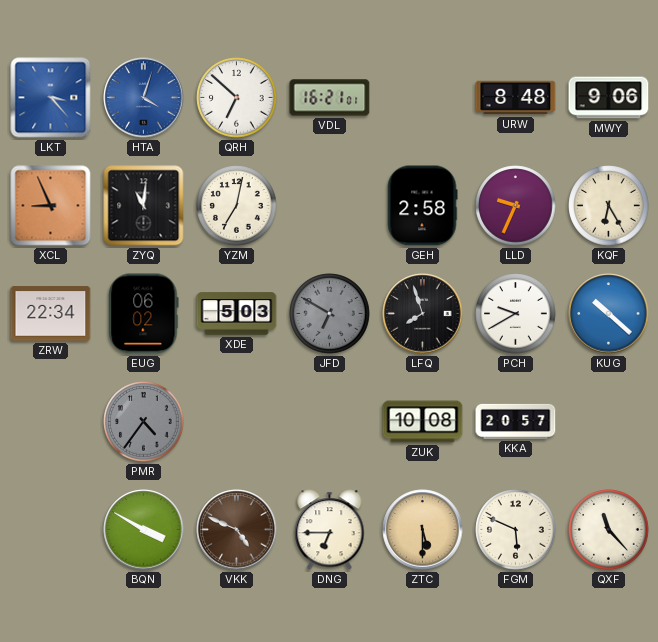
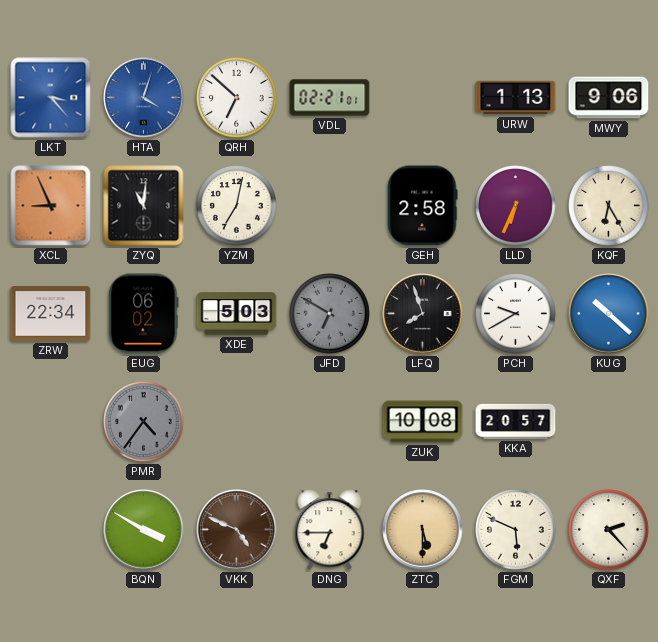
VDL: 16:21 -> 02:21 (330, 98)
URW: 8:48 -> 1:13 (516, 98)
LLD: 9:34 -> 6:34 (516, 206)
QXF: 11:23 -> 2:23 (609, 530)
